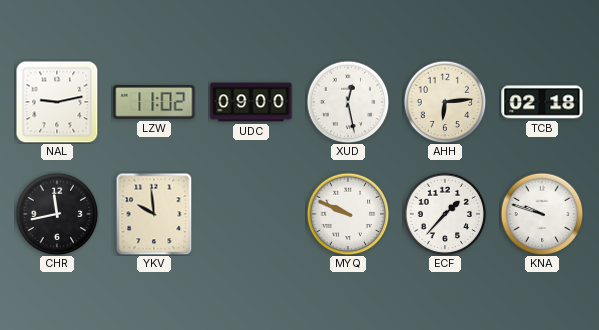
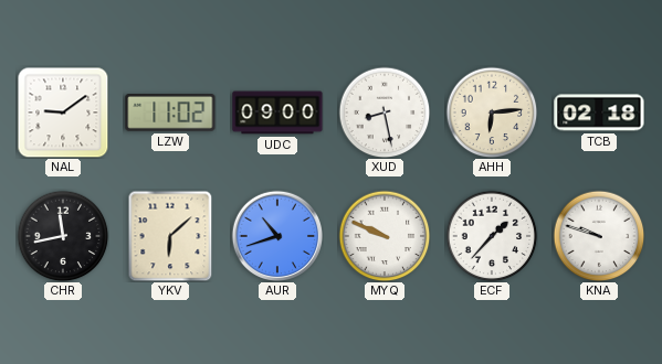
NAL: 9:13 -> 9:09 (63, 113)
XUD: 12:28 -> 8:28 (385, 113)
YKV: 9:59 -> 6:08 (170, 236)
AUR: none -> 10:42 (276, 235)
